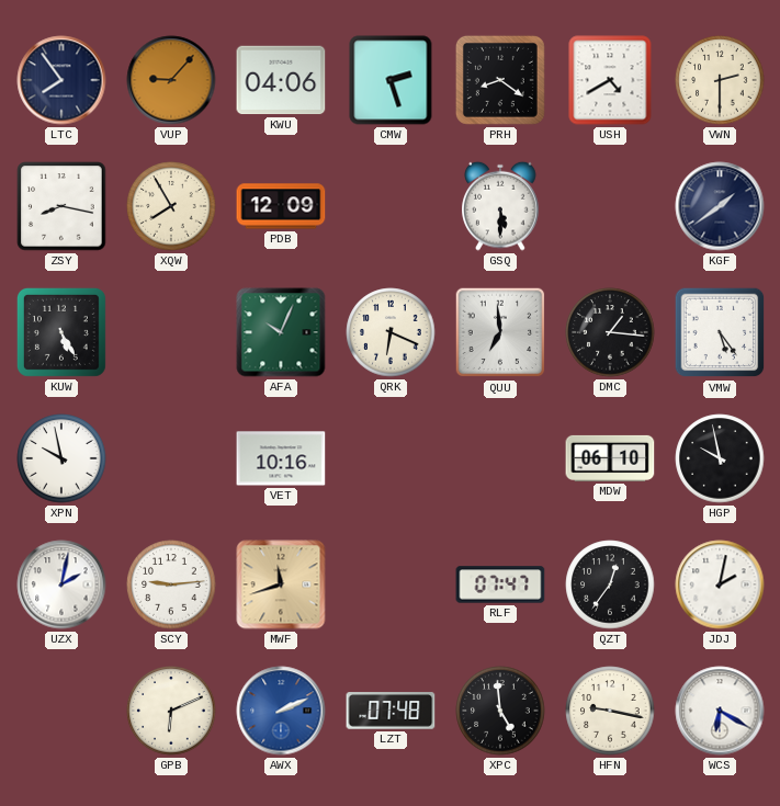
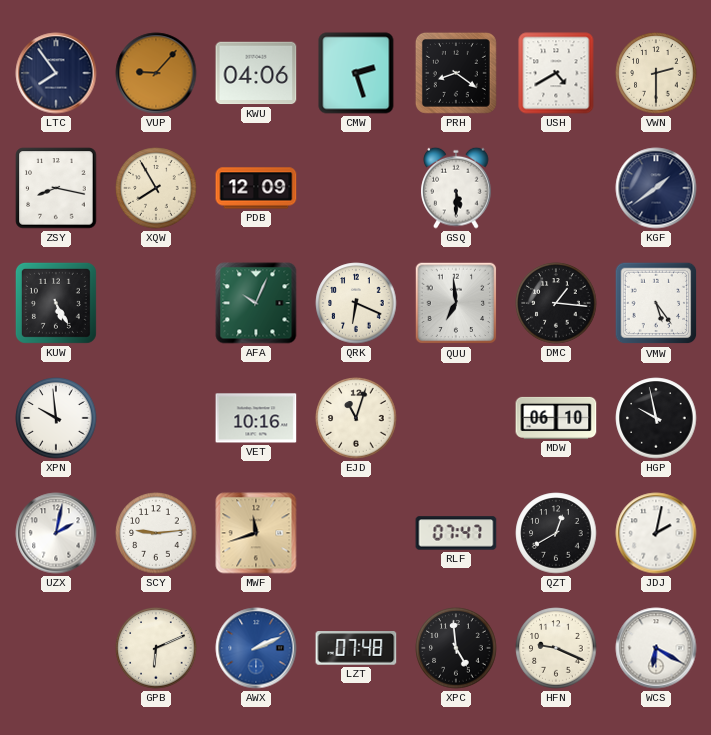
XPN: 9:58 -> 9:59 (56, 418)
EJD: none -> 11:03 (356, 418)
QZT: 12:36 -> 12:40 (556, 533)
HFN: 9:17 -> 9:19 (556, 648)
